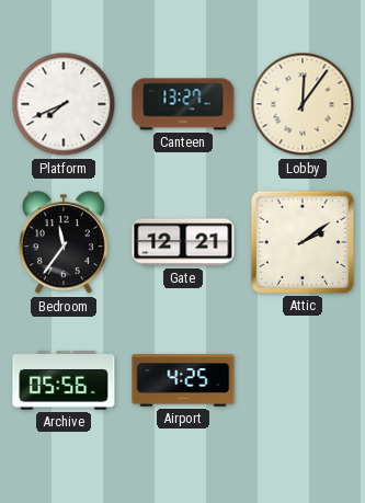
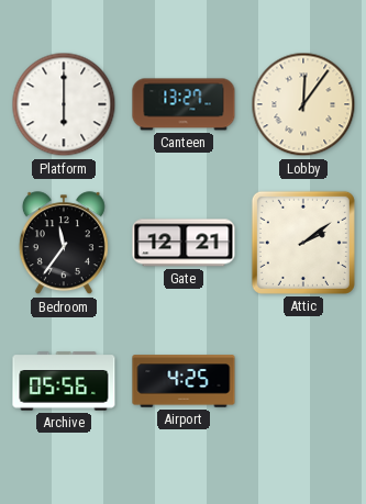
Platform: 7:41 -> 6:00 (64, 104)
